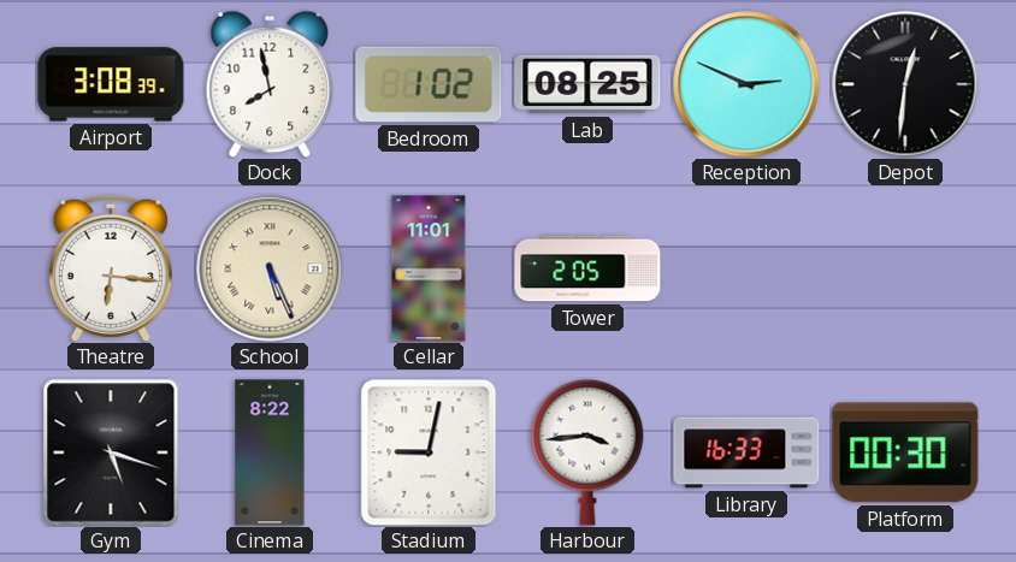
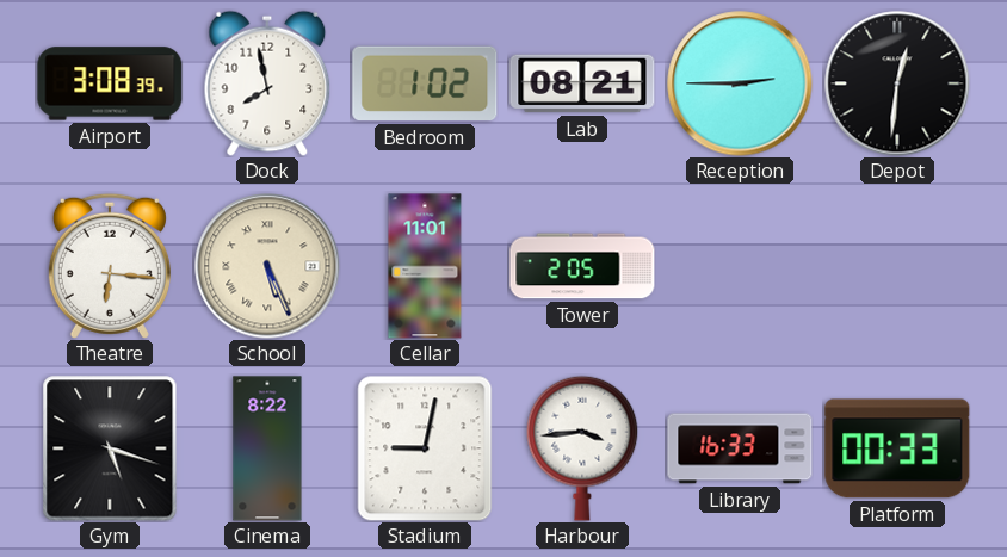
Lab: 08:25 -> 08:21 (582, 83)
Reception: 2:49 -> 2:45 (740, 83)
Platform: 00:30 -> 00:33 (897, 448)
